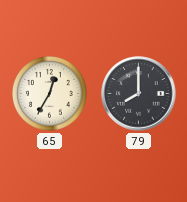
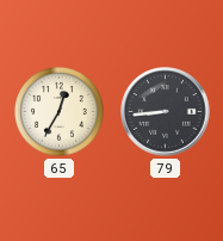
79: 8:00 -> 8:44 (166, 112)
